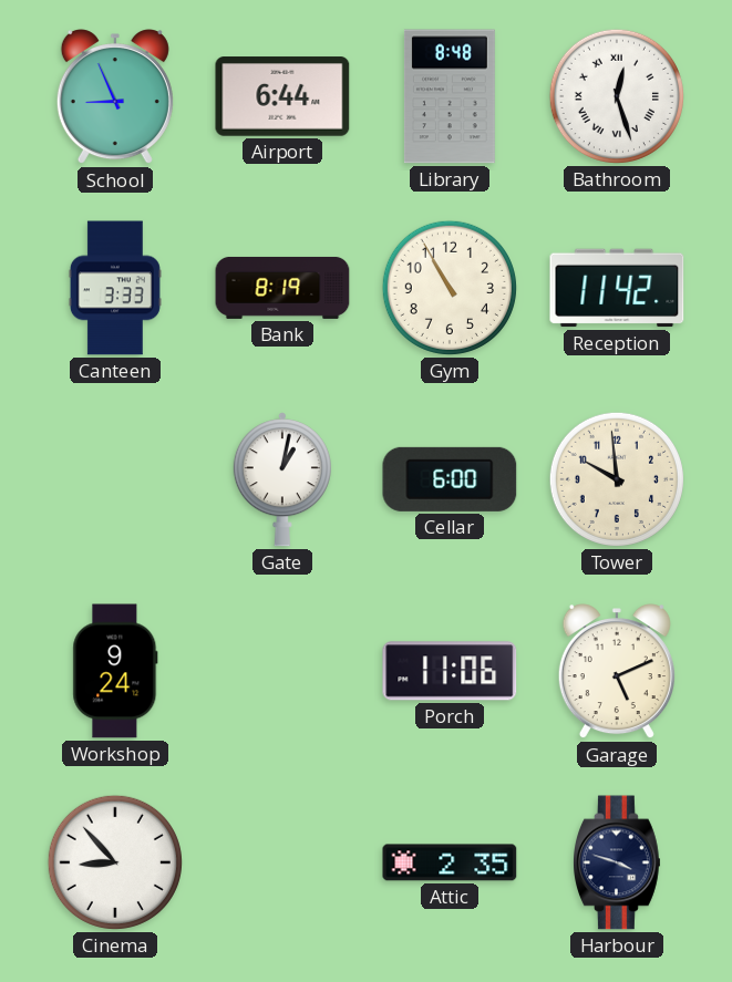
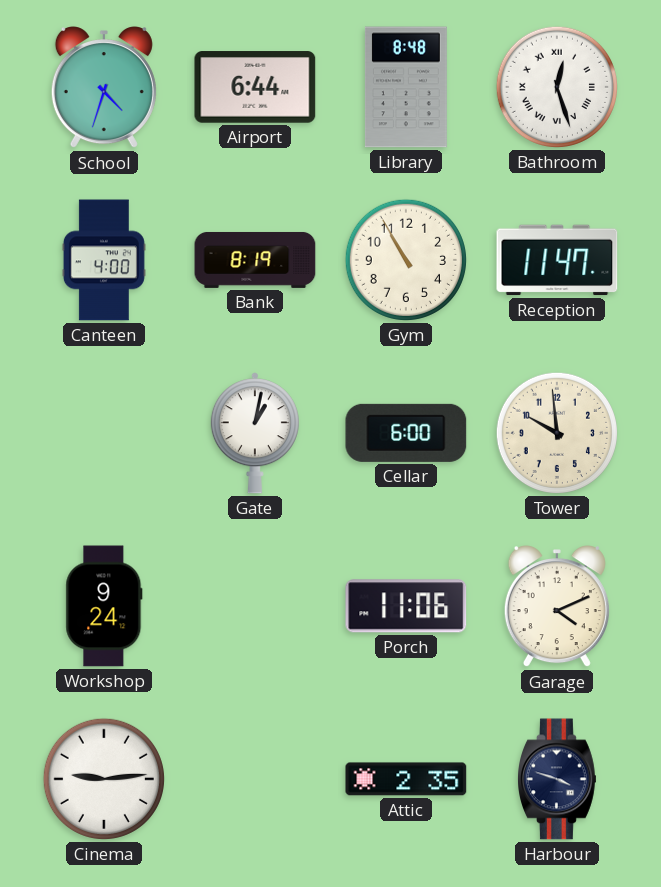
School: 8:56 -> 4:33 (104, 88)
Canteen: 3:33 -> 4:00 (104, 260)
Reception: 11:42 -> 11:47 (557, 260)
Garage: 5:11 -> 4:11 (557, 607)
Cinema: 8:53 -> 9:14 (104, 779)
